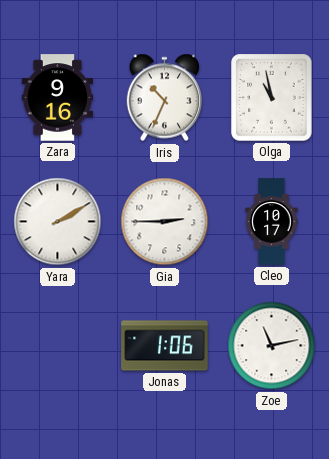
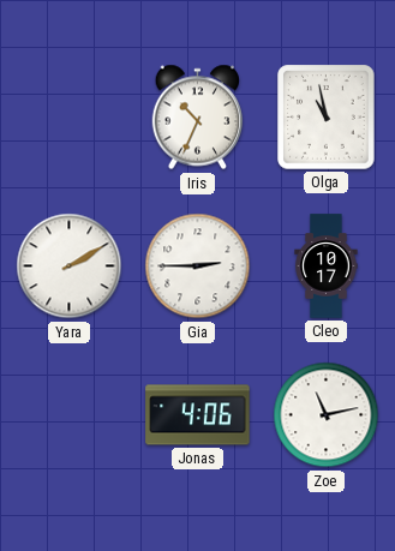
Zara: 9:16 -> none (58, 98)
Jonas: 1:06 -> 4:06 (198, 415)
